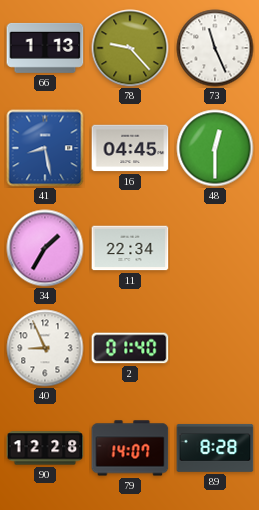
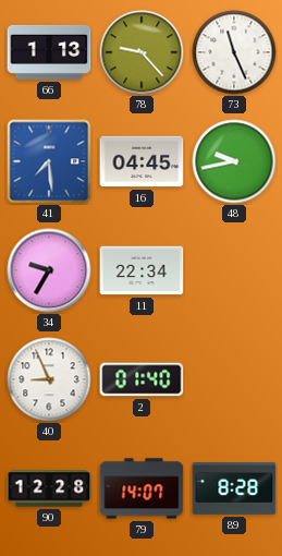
41: 8:28 -> 7:29 (49, 161)
48: 12:30 -> 9:43 (234, 161)
34: 1:35 -> 9:35 (49, 270)
